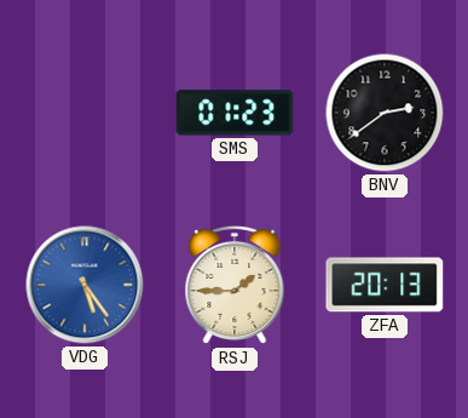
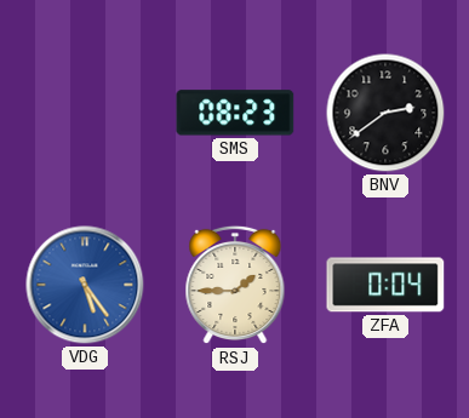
SMS: 01:23 -> 08:23 (235, 113)
ZFA: 20:13 -> 0:04 (385, 285)
